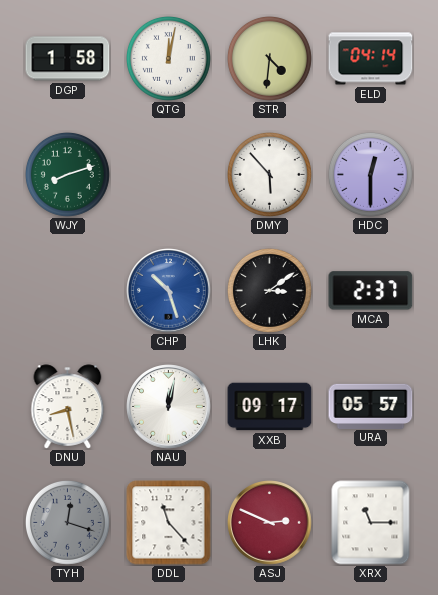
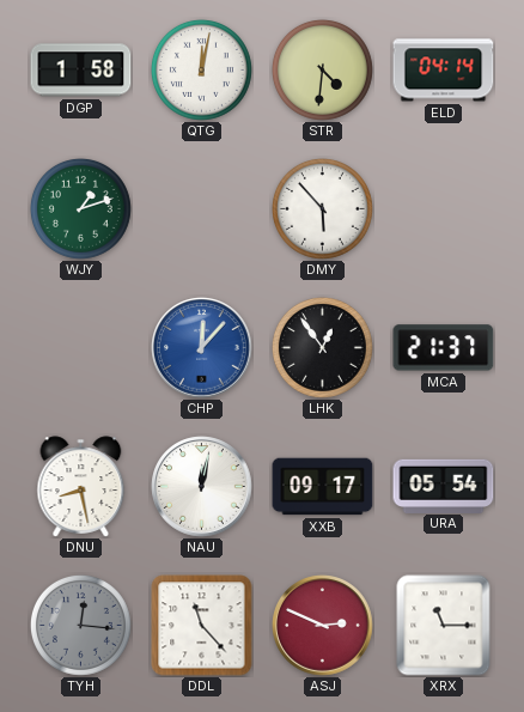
WJY: 8:12 -> 1:12 (80, 208)
HDC: 12:30 -> none (370, 174)
CHP: 10:27 -> 12:07 (202, 348)
LHK: 3:09 -> 12:54 (322, 347)
MCA: 2:37 -> 21:37 (444, 348)
URA: 05:57 -> 05:54 (444, 486)
TYH: 12:18 -> 12:16 (80, 625)
